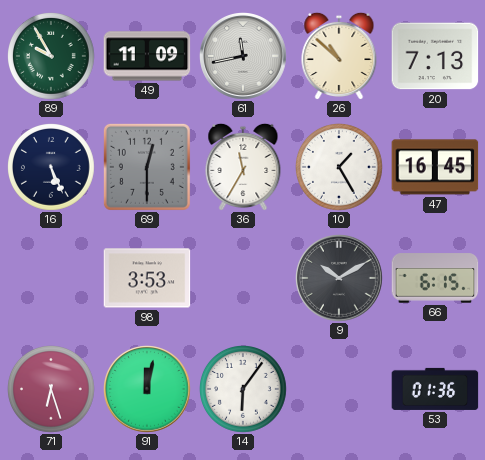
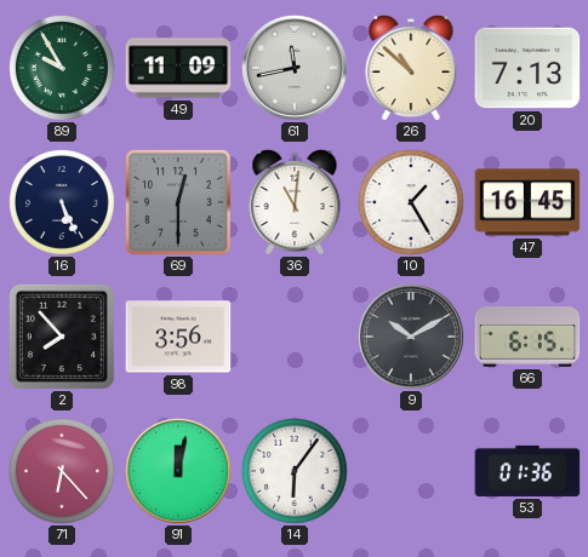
36: 11:35 -> 11:01 (295, 202)
2: none -> 7:53 (62, 337)
98: 3:53 -> 3:56 (178, 337)
71: 6:27 -> 6:23 (63, 472)
